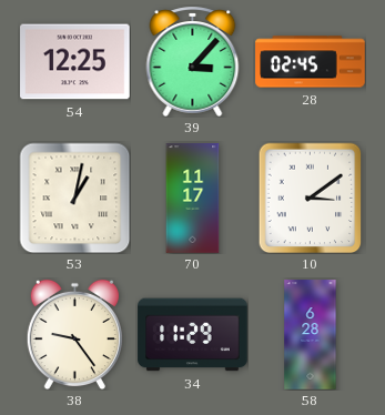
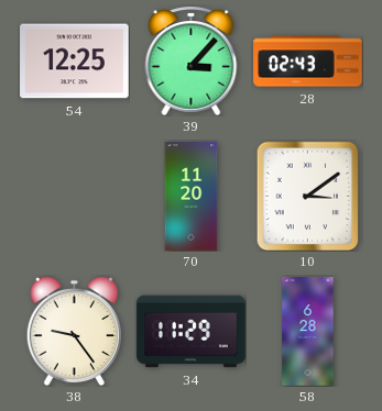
28: 02:45 -> 02:43 (308, 62)
53: 1:02 -> none (74, 198)
70: 11:17 -> 11:20 (192, 197)
